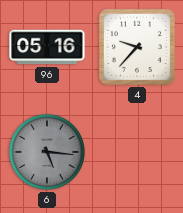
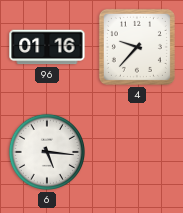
96: 05:16 -> 01:16 (47, 47)
6 dial: grey -> white (47, 152)
